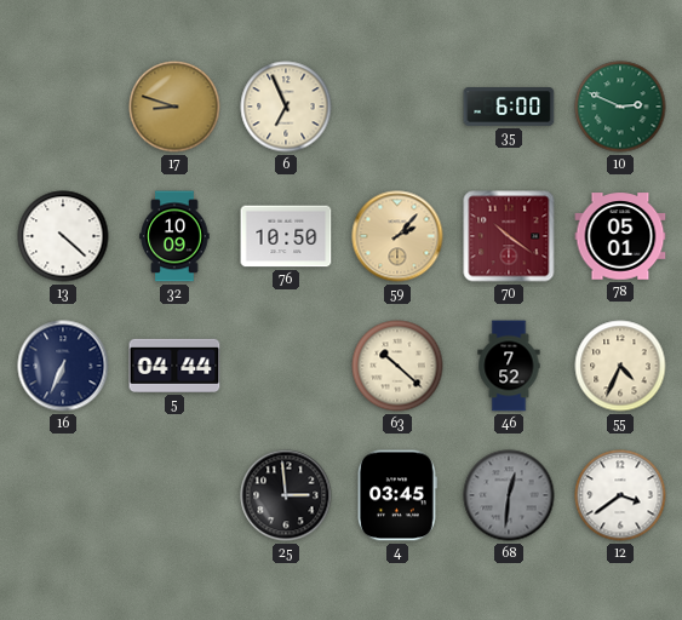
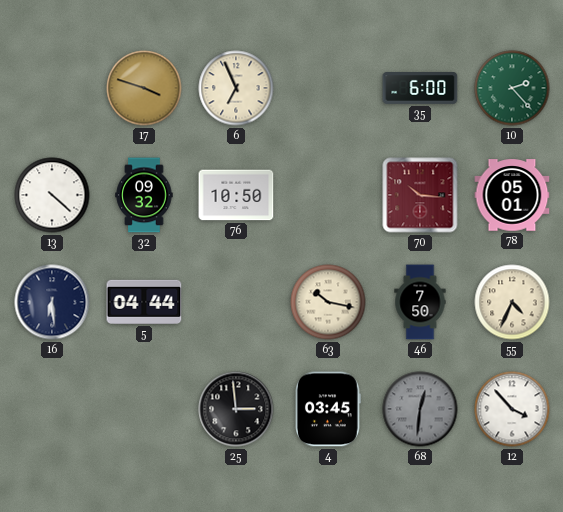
17: 8:48 -> 3:48 (144, 88)
10: 2:49 -> 2:23 (512, 88)
32: 10:09 -> 09:32 (144, 195)
59: 2:07 -> none (397, 236)
70: 10:21 -> 10:16 (420, 195)
16: 6:34 -> 6:29 (52, 302)
63: 10:22 -> 10:17 (328, 302)
46: 7:52 -> 7:50 (420, 302)
12: 3:39 -> 3:53 (512, 409)
